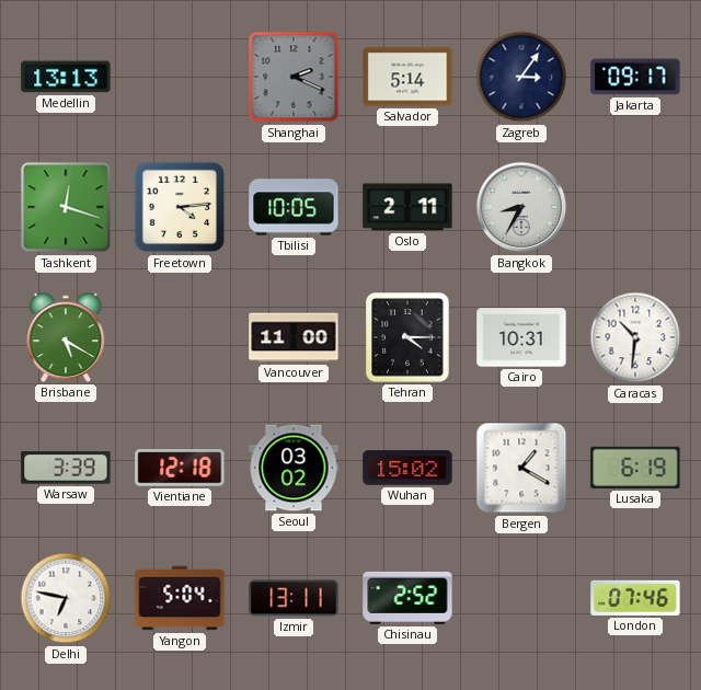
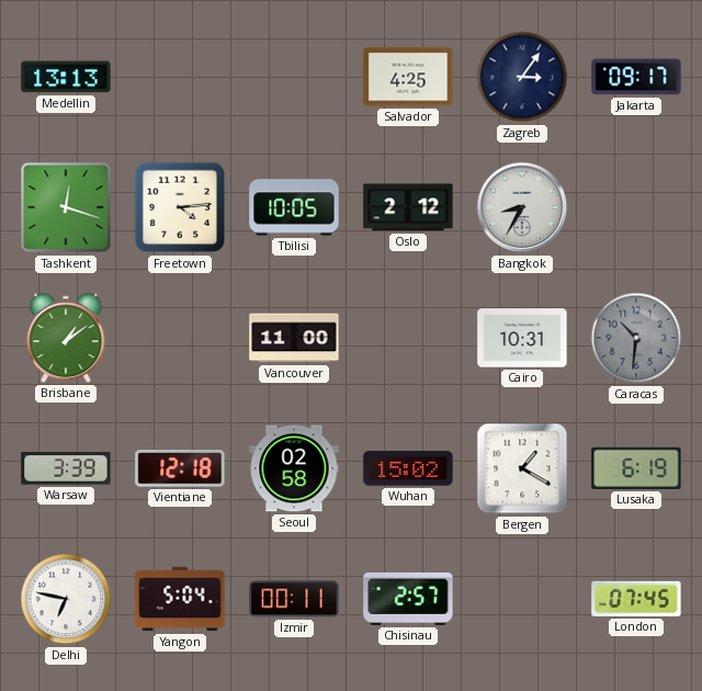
Shanghai: 2:19 -> none (294, 77)
Salvador: 5:14 -> 4:25 (408, 77)
Oslo: 2:11 -> 2:12 (408, 207)
Brisbane: 5:20 -> 1:09 (66, 338)
Tehran: 4:15 -> none (409, 338)
Caracas dial: white -> grey (636, 338)
Seoul: 03:02 -> 02:58 (294, 468)
Izmir: 13:11 -> 00:11 (294, 599)
Chisinau: 2:52 -> 2:57 (408, 599)
London: 07:46 -> 07:45 (636, 599)
